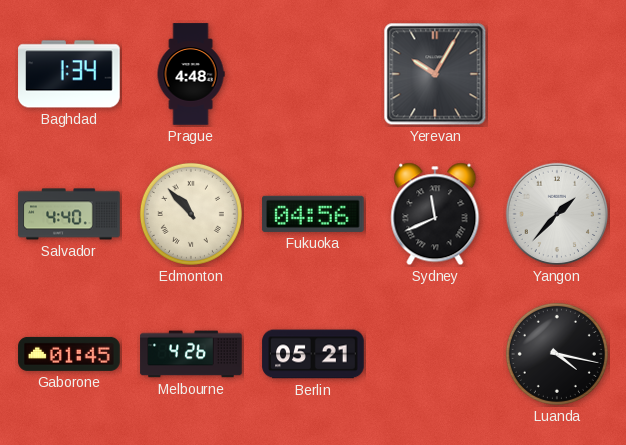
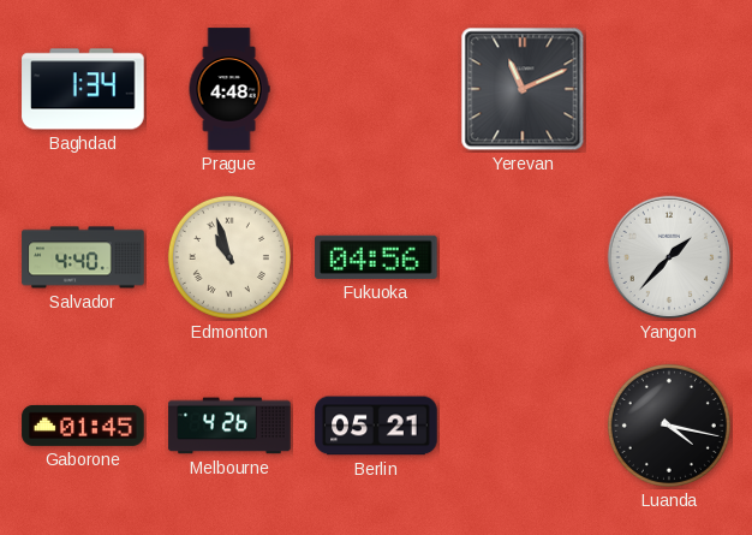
Yerevan: 10:05 -> 11:11 (523, 89)
Edmonton: 10:53 -> 10:57 (229, 257)
Sydney: 11:41 -> none (435, 214)
